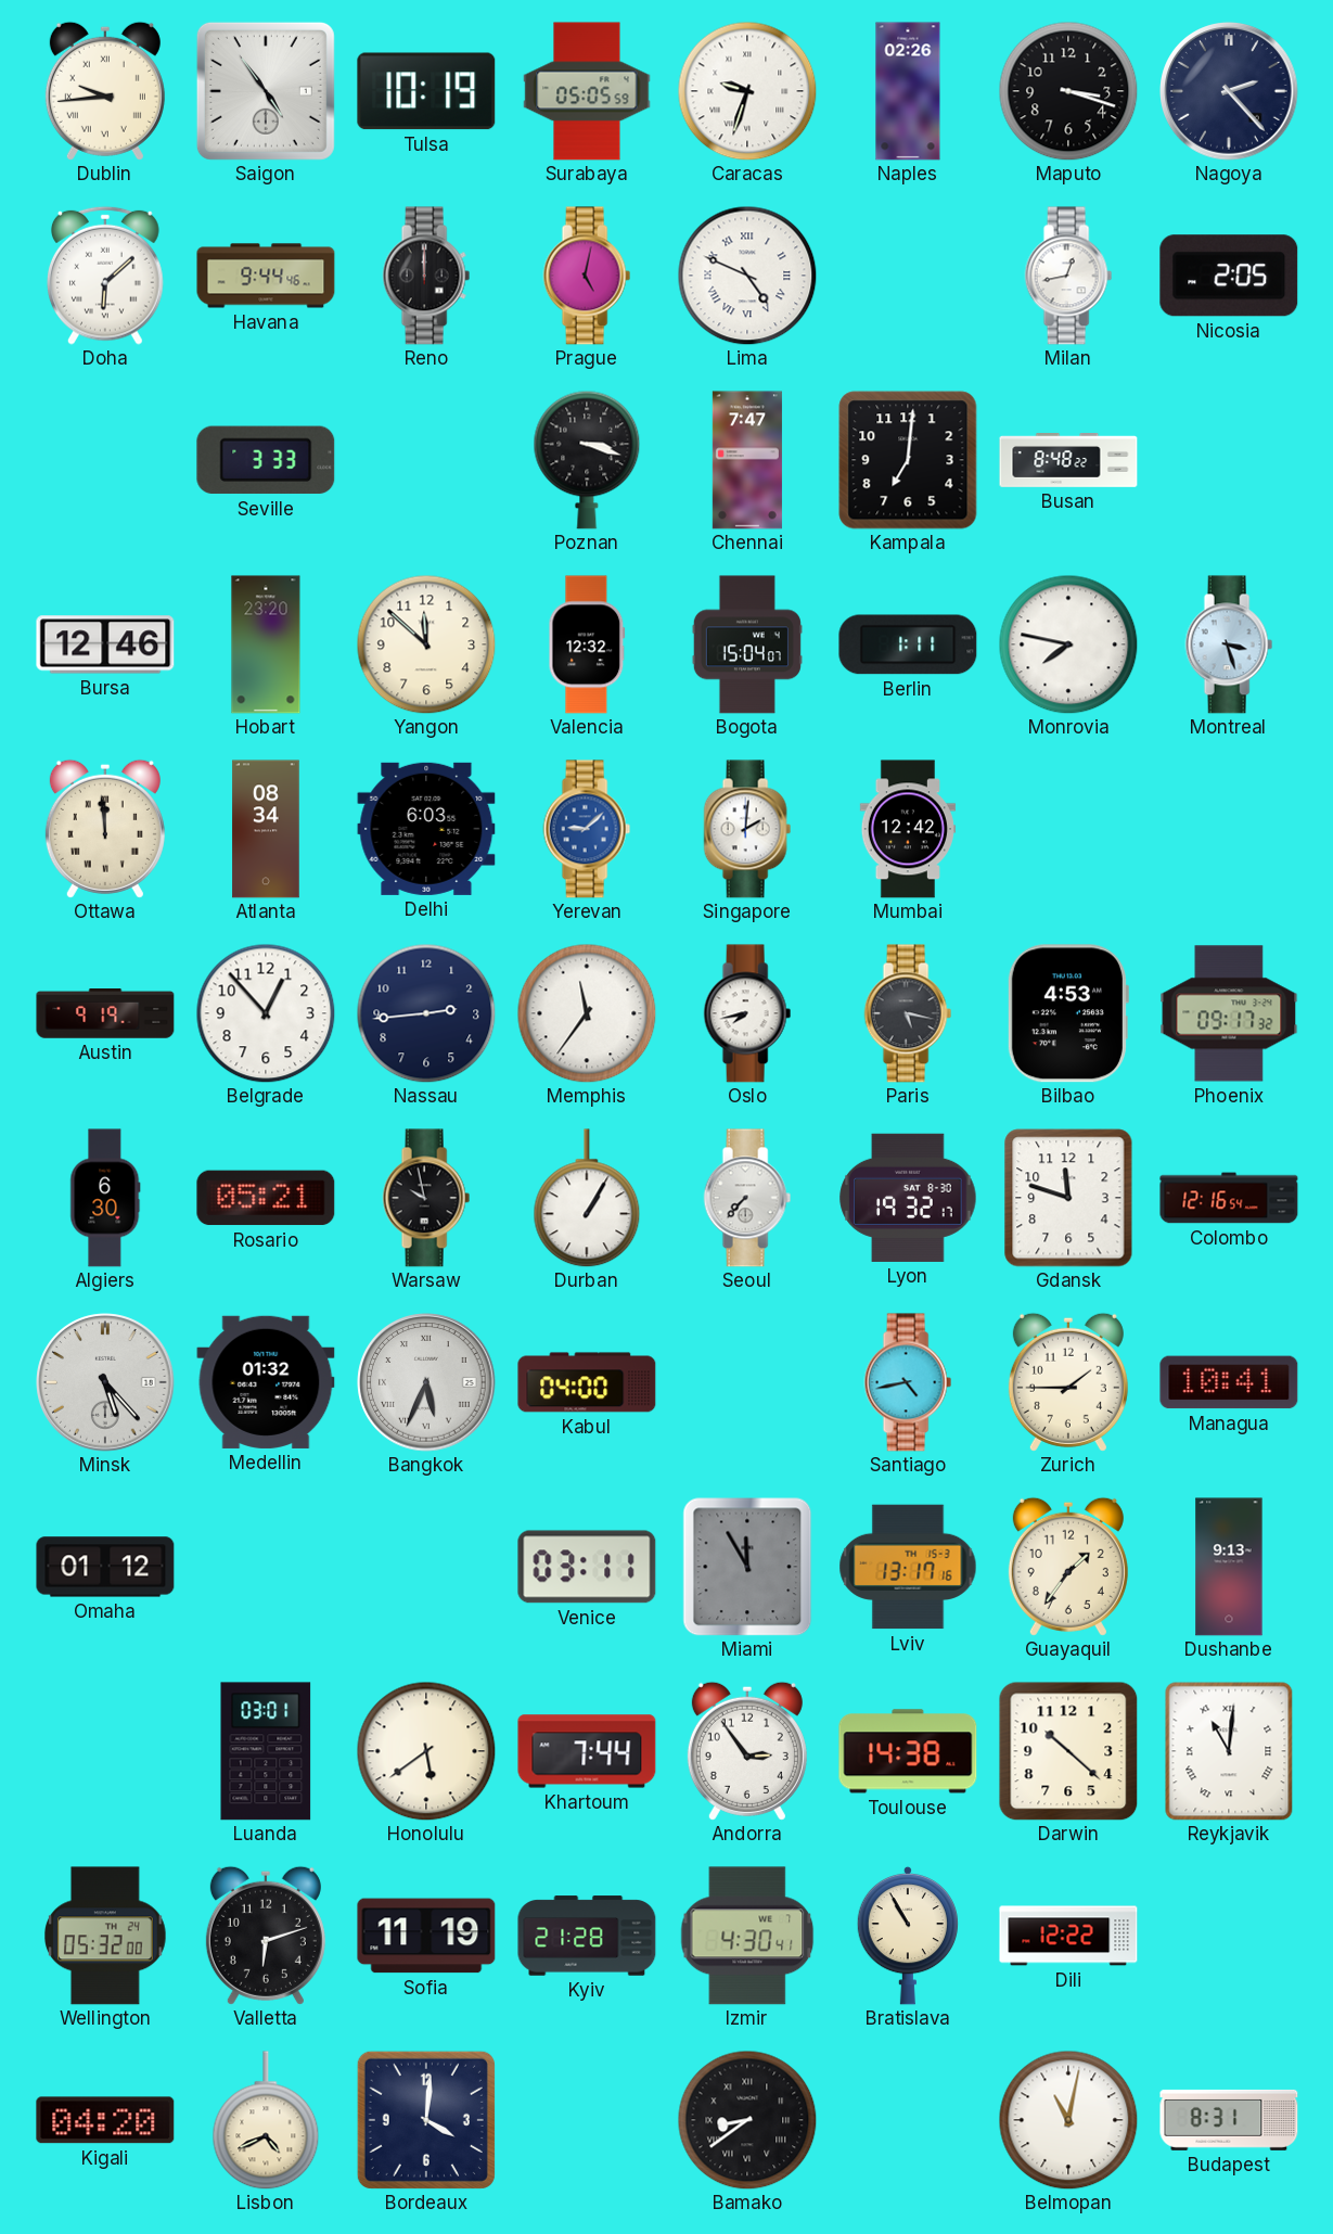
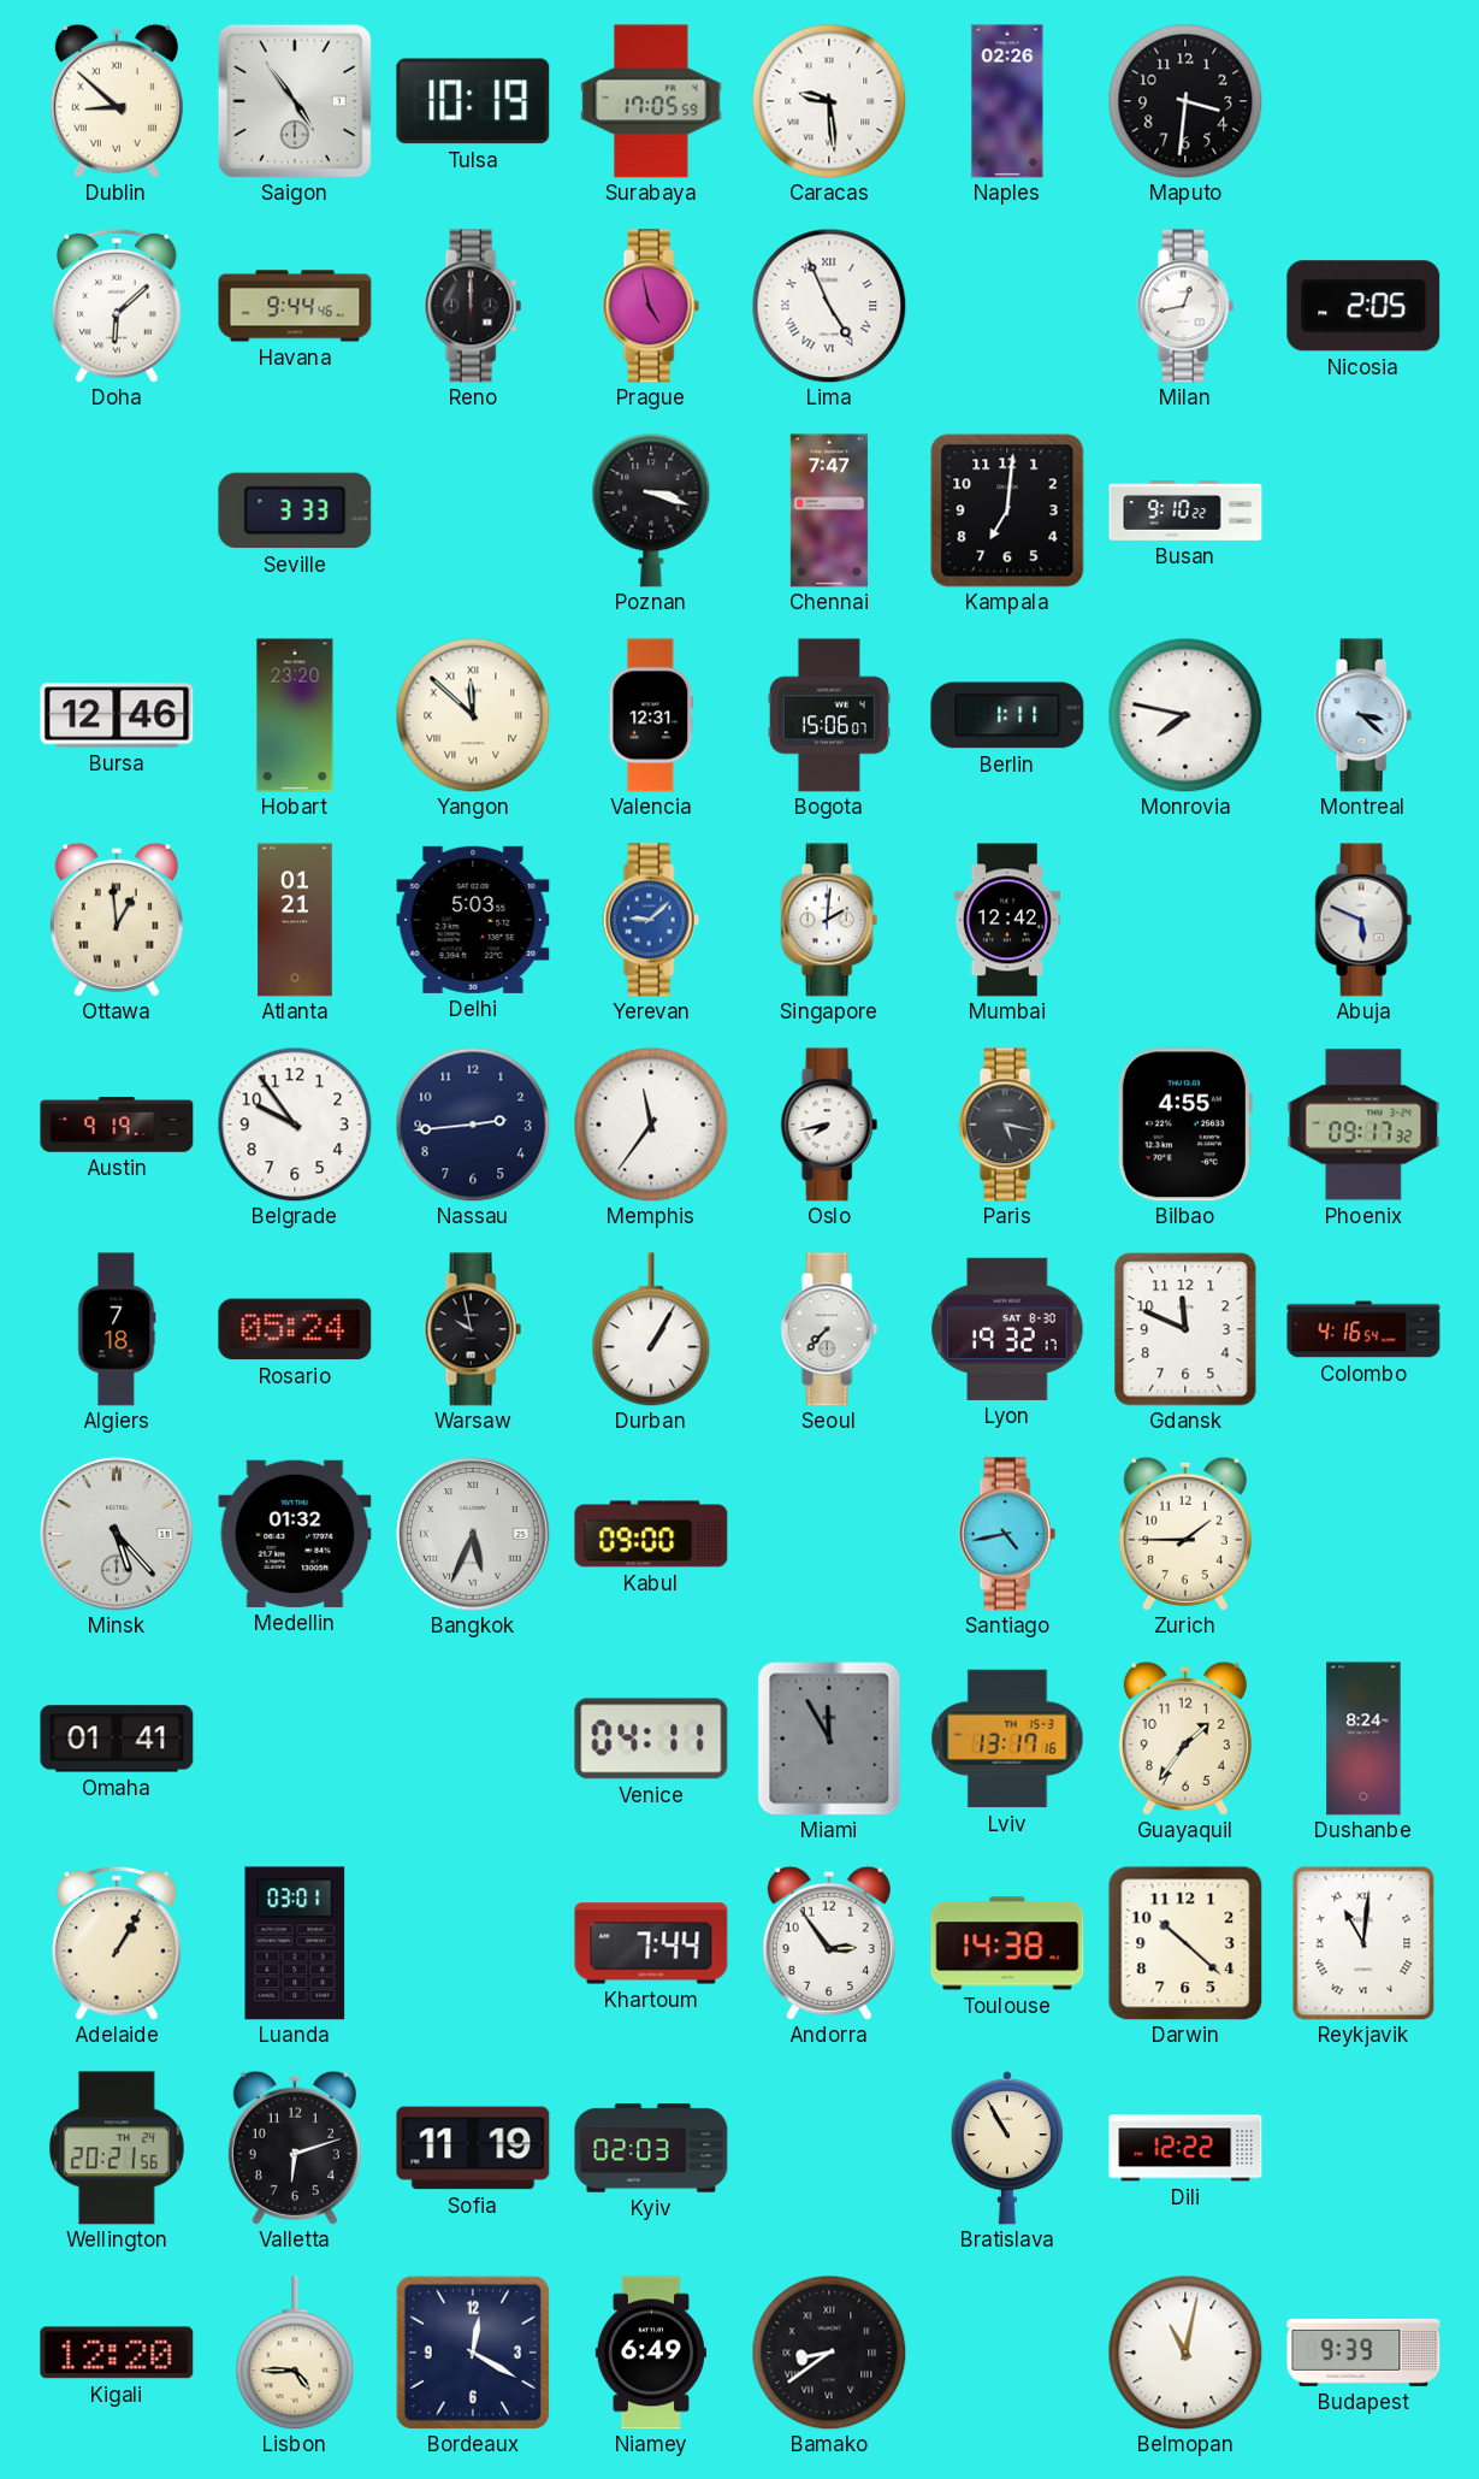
Dublin: 9:44 -> 8:52 (117, 101)
Surabaya: 05:05 -> 17:05 (651, 101)
Caracas: 9:33 -> 9:29 (829, 101)
Maputo: 3:18 -> 3:31 (1185, 101)
Nagoya: 2:23 -> none (1229, 91)
Prague: 5:02 -> 4:58 (651, 306)
Lima: 4:49 -> 4:56 (829, 306)
Busan: 8:48 -> 9:10 (1185, 512)
Yangon numerals: Arabic -> Roman (473, 715)
Valencia: 12:32 -> 12:31 (651, 715)
Bogota: 15:04 -> 15:06 (829, 715)
Montreal: 3:27 -> 3:22 (1363, 715)
Ottawa: 11:59 -> 12:59 (117, 920)
Atlanta: 08:34 -> 01:21 (295, 920)
Delhi: 6:03 -> 5:03 (473, 920)
Abuja: none -> 5:49 (1363, 920)
Belgrade: 12:53 -> 9:54 (295, 1125)
Bilbao: 4:53 -> 4:55 (1184, 1125)
Algiers: 6:30 -> 7:18 (117, 1329)
Rosario: 05:21 -> 05:24 (295, 1329)
Gdansk: 11:48 -> 11:49 (1185, 1329)
Colombo: 12:16 -> 4:16 (1363, 1329)
Kabul: 04:00 -> 09:00 (651, 1534)
Managua: 10:41 -> none (1229, 1382)
Omaha: 01:12 -> 01:41 (117, 1739)
Venice: 03:11 -> 04:11 (651, 1739)
Dushanbe: 9:13 -> 8:24 (1363, 1739)
Adelaide: none -> 1:05 (118, 1943)
Honolulu: 5:39 -> none (426, 1751)
Wellington: 05:32 -> 20:21 (118, 2148)
Kyiv: 21:28 -> 02:03 (651, 2148)
Izmir: 4:30 -> none (747, 1936)
Kigali: 04:20 -> 12:20 (117, 2353)
Lisbon: 4:41 -> 4:45 (295, 2353)
Bordeaux: 4:01 -> 12:20 (473, 2353)
Niamey: none -> 6:49 (650, 2353)
Budapest: 8:31 -> 9:39 (1363, 2353)
